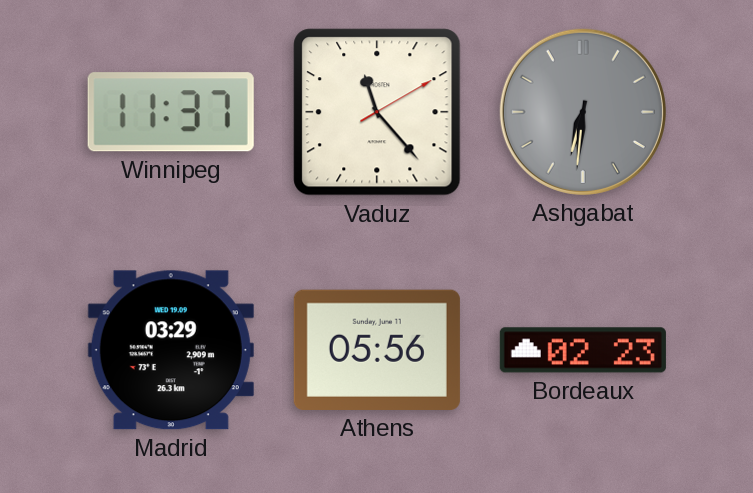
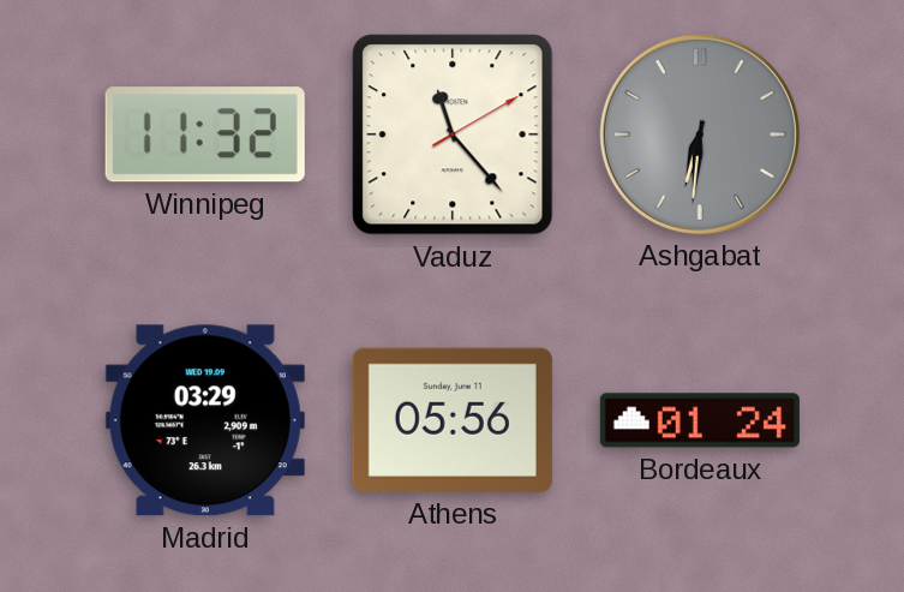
Winnipeg: 11:37 -> 11:32 (205, 134)
Bordeaux: 02:23 -> 01:24 (700, 420)
